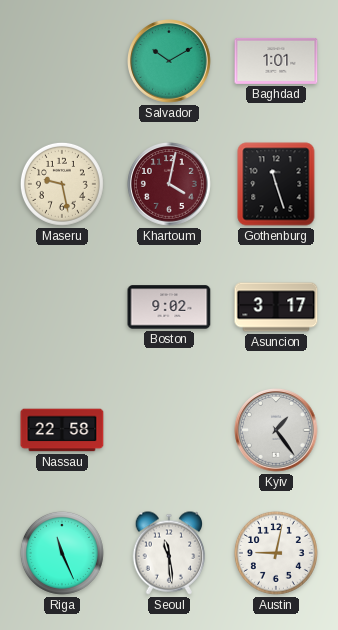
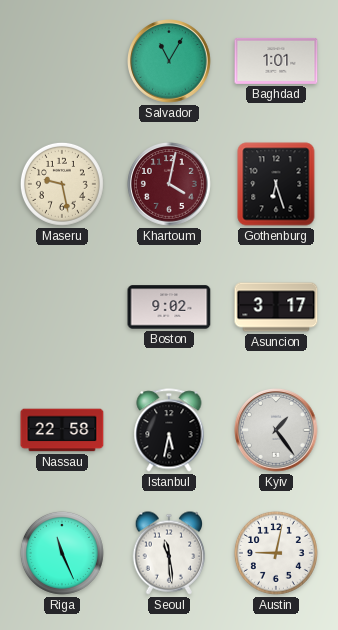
Salvador: 10:10 -> 11:05 (170, 62)
Gothenburg: 11:27 -> 6:27 (276, 184)
Istanbul: none -> 5:32 (169, 430)
